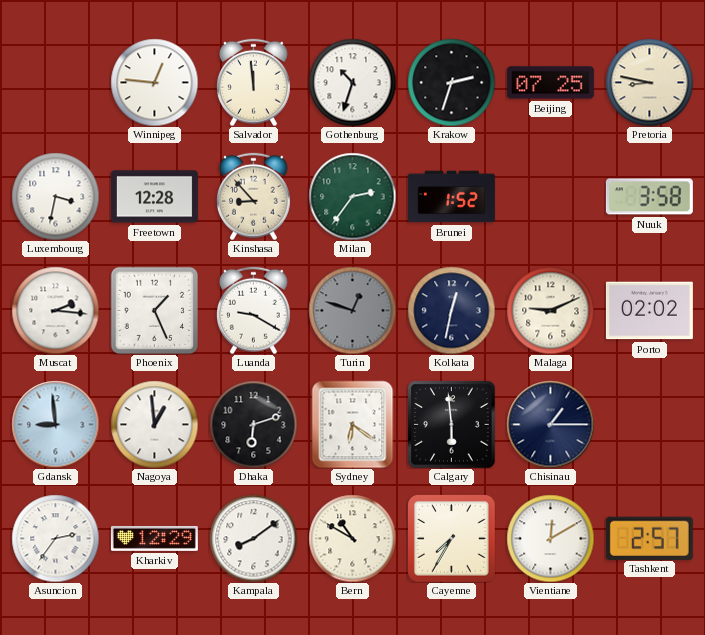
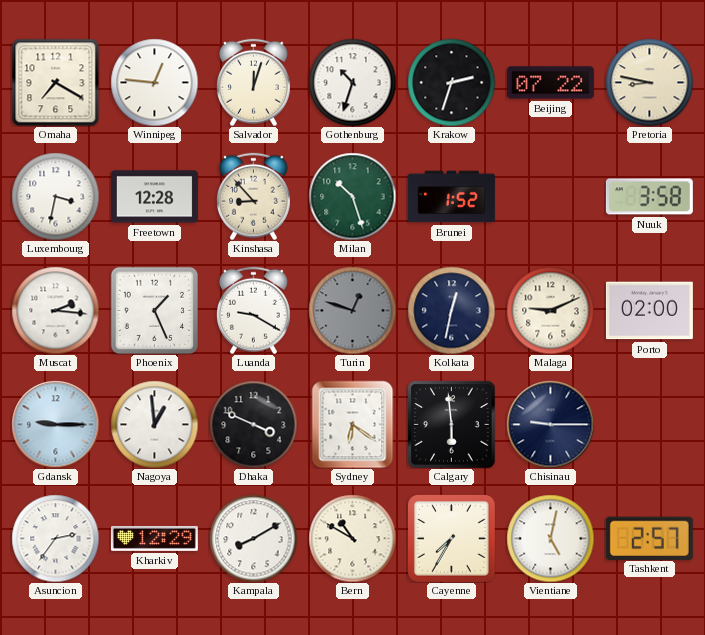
Omaha: none -> 7:20 (55, 82)
Salvador: 11:59 -> 12:03 (254, 82)
Beijing: 07:25 -> 07:22 (550, 83)
Milan: 2:36 -> 10:27 (352, 196)
Porto: 02:02 -> 02:00 (649, 311)
Gdansk: 8:59 -> 9:15 (55, 424)
Dhaka: 6:12 -> 3:49 (253, 424)
Chisinau: 1:15 -> 9:15 (550, 424)
Kampala: 8:09 -> 8:10 (253, 538)
Vientiane: 12:10 -> 5:02 (550, 538)
